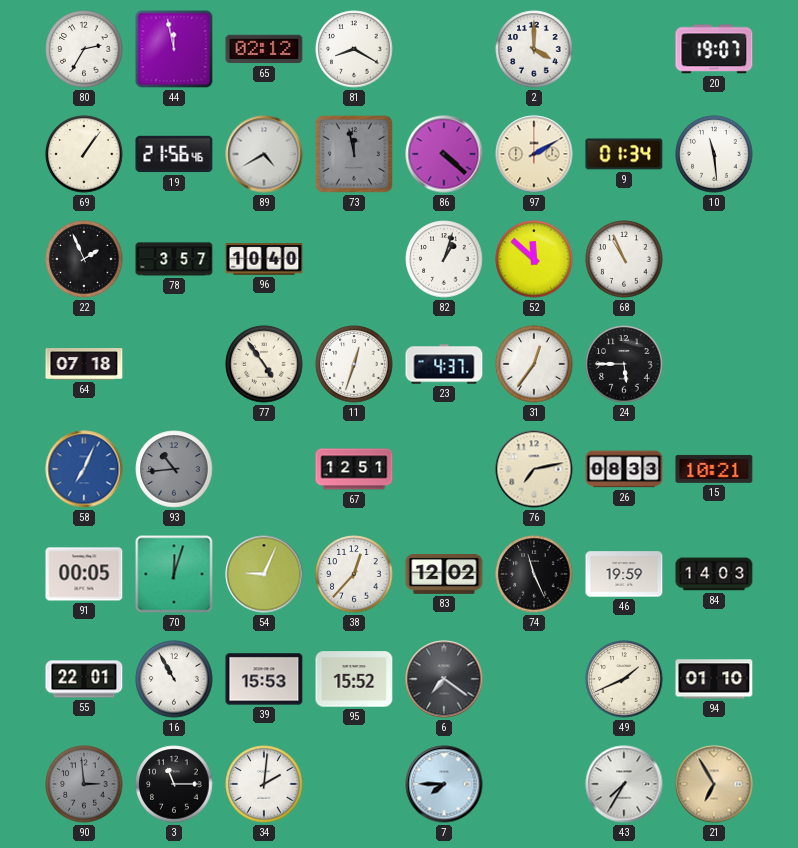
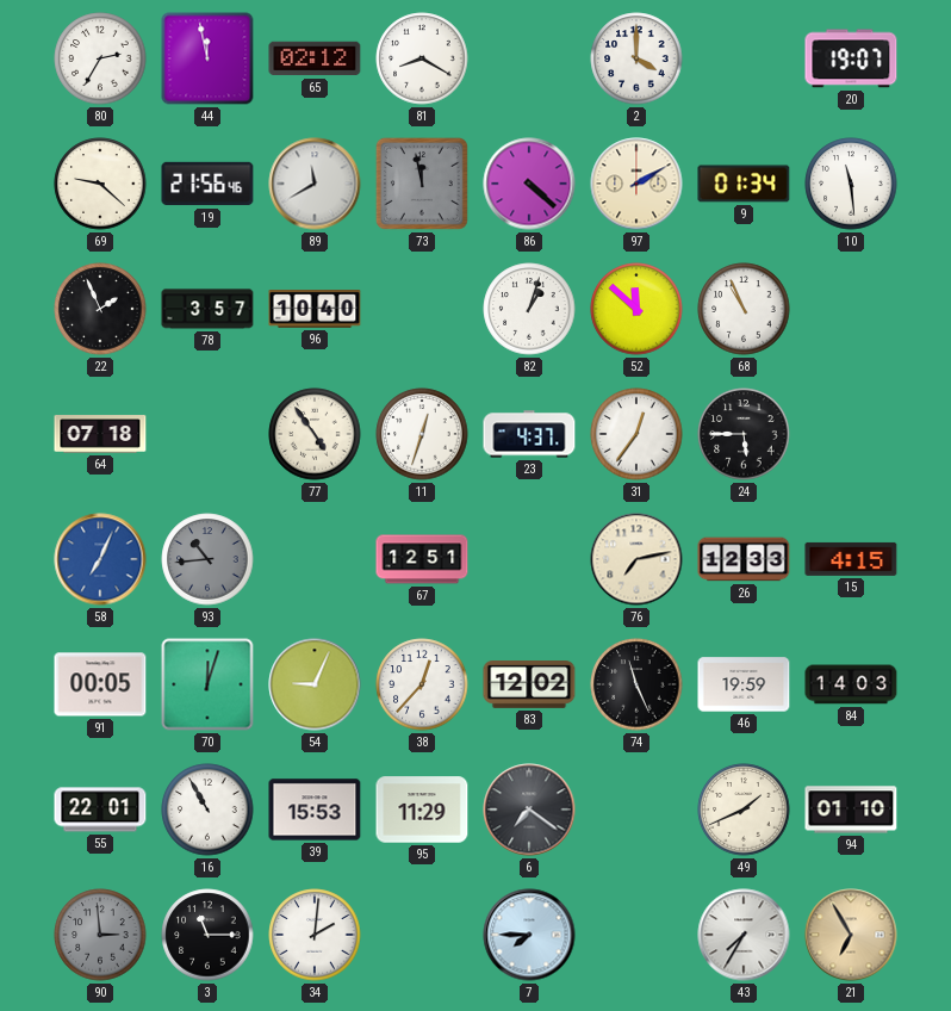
69: 1:06 -> 9:22 (100, 184)
89: 4:40 -> 11:40 (315, 184)
26: 08:33 -> 12:33 (744, 559)
15: 10:21 -> 4:15 (851, 559)
95: 15:52 -> 11:29 (422, 810)
